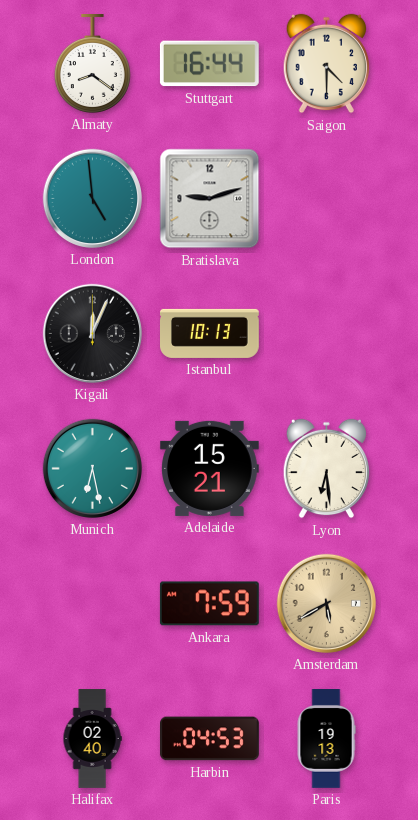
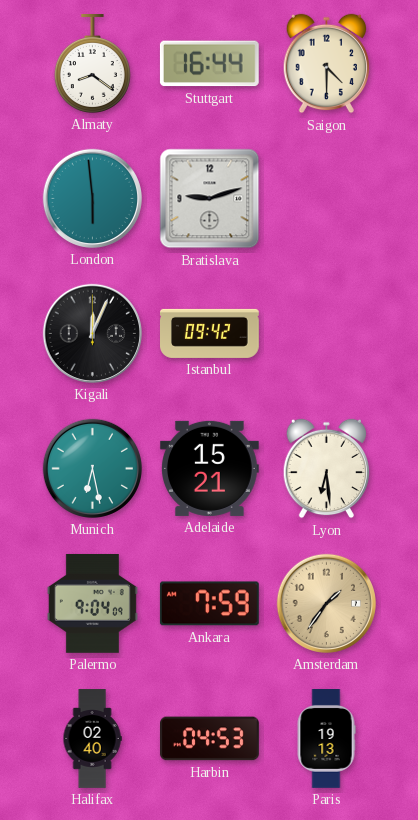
London: 4:59 -> 5:59 (92, 198)
Istanbul: 10:13 -> 09:42 (210, 333)
Palermo: none -> 9:04 (92, 603)
Amsterdam: 5:40 -> 1:36 (326, 603)
